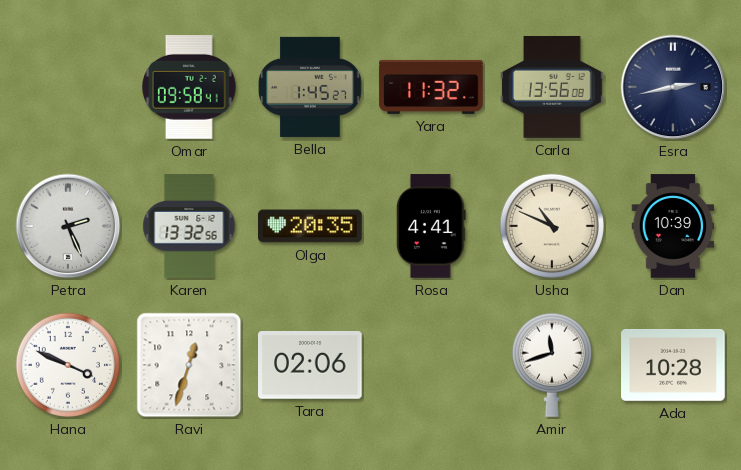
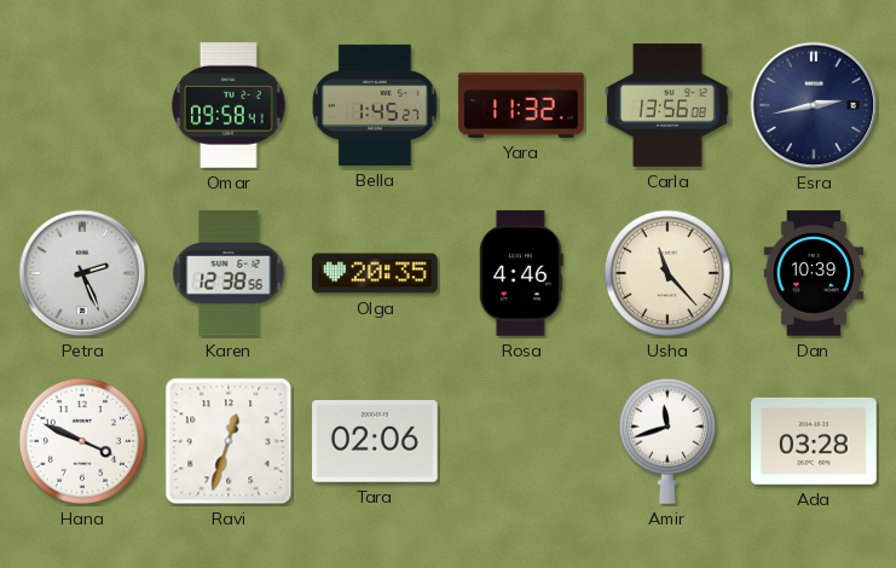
Karen: 13:32 -> 12:38 (229, 273)
Rosa: 4:41 -> 4:46 (521, 273)
Usha: 10:49 -> 11:23 (667, 273)
Ada: 10:28 -> 03:28 (814, 441)
